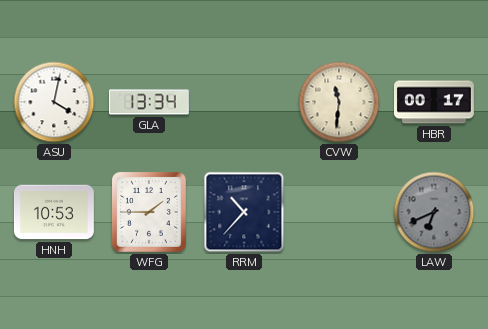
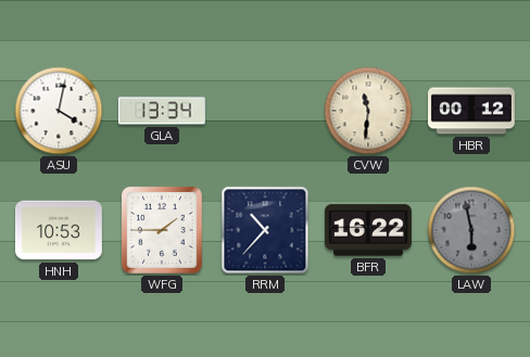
HBR: 00:17 -> 00:12 (472, 111)
BFR: none -> 16:22 (368, 230)
LAW: 6:41 -> 5:58 (471, 230)
